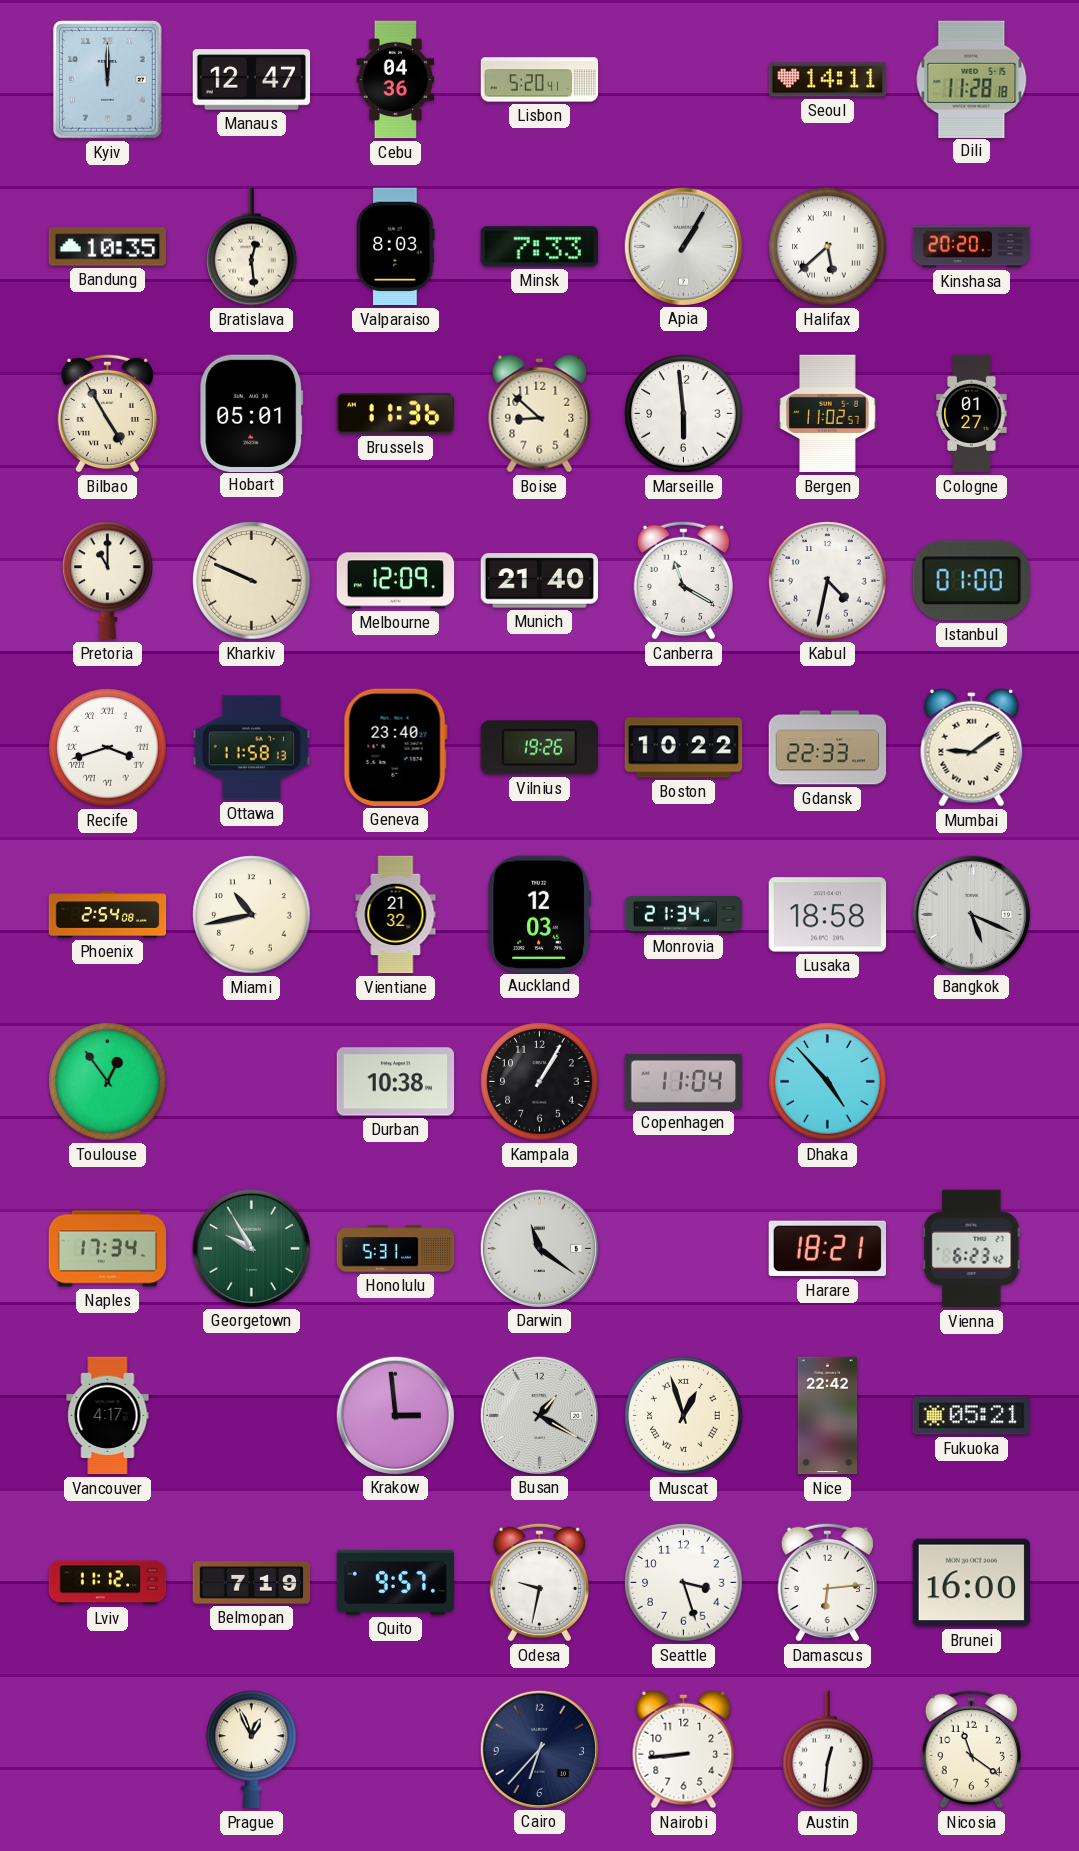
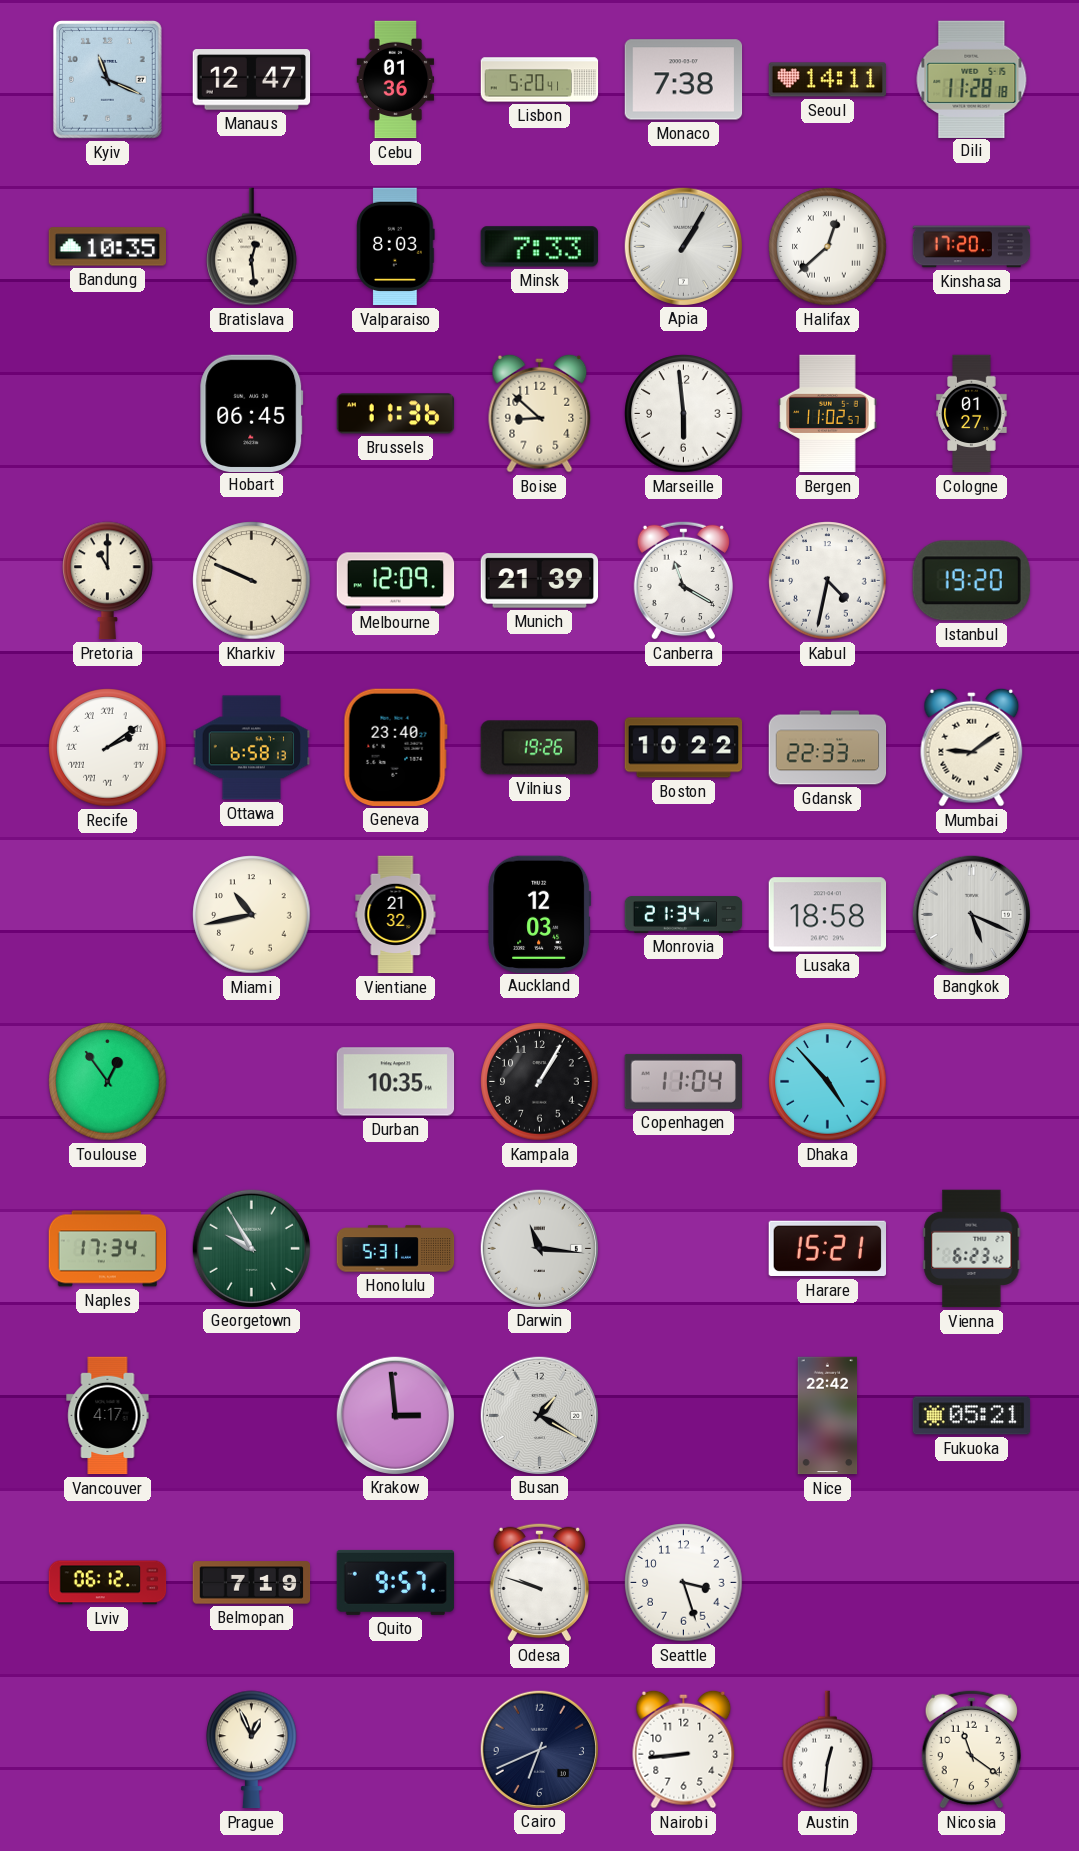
Kyiv: 12:00 -> 11:19 (107, 80)
Cebu: 04:36 -> 01:36 (396, 80)
Monaco: none -> 7:38 (684, 80)
Halifax: 5:38 -> 12:38 (828, 247)
Kinshasa: 20:20 -> 17:20 (972, 247)
Bilbao: 4:55 -> none (107, 413)
Hobart: 05:01 -> 06:45 (252, 413)
Munich: 21:40 -> 21:39 (540, 581)
Istanbul: 01:00 -> 19:20 (971, 581)
Recife: 3:42 -> 2:09 (108, 748)
Ottawa: 11:58 -> 6:58 (252, 748)
Phoenix: 2:54 -> none (108, 915)
Durban: 10:38 -> 10:35 (396, 1082)
Darwin: 11:21 -> 11:16 (539, 1248)
Harare: 18:21 -> 15:21 (827, 1249)
Muscat: 12:57 -> none (684, 1416)
Lviv: 11:12 -> 06:12 (108, 1583)
Odesa: 9:32 -> 9:48 (539, 1582)
Damascus: 6:14 -> none (827, 1582)
Brunei: 16:00 -> none (971, 1583)
Cairo: 6:37 -> 6:41 (539, 1749)
